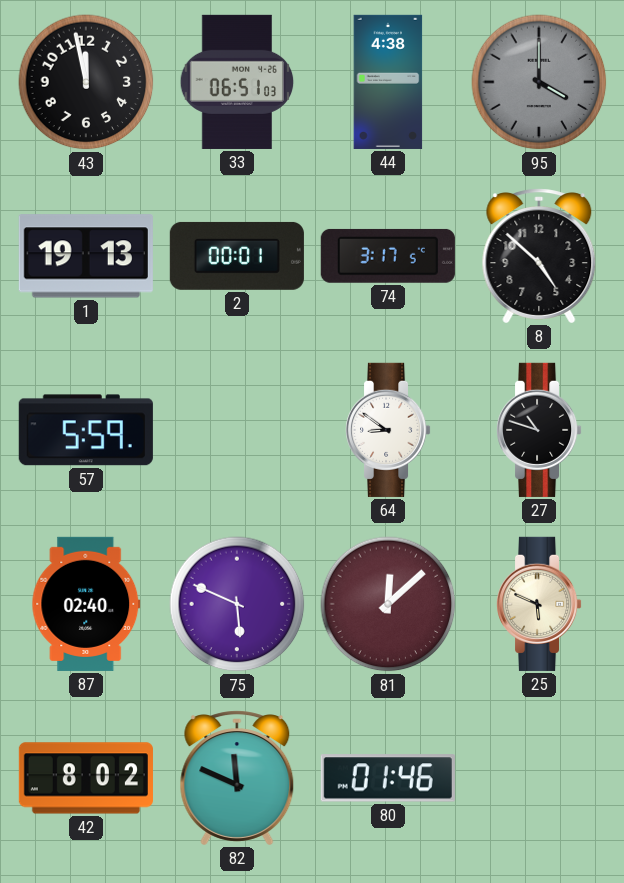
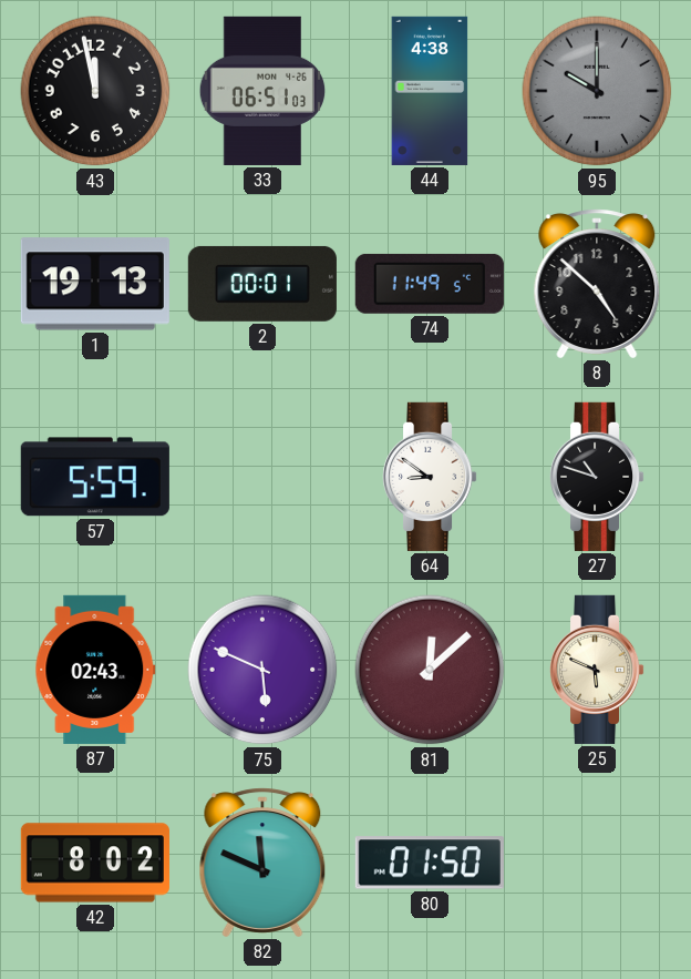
95: 4:00 -> 10:00 (597, 91)
74: 3:17 -> 11:49 (430, 284)
87: 02:40 -> 02:43 (95, 670)
80: 01:46 -> 01:50 (430, 863)
